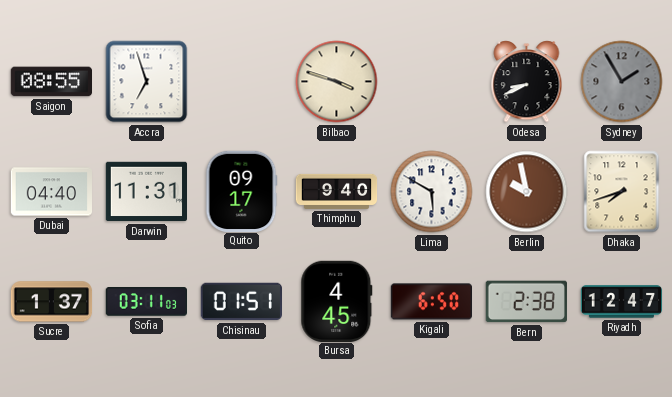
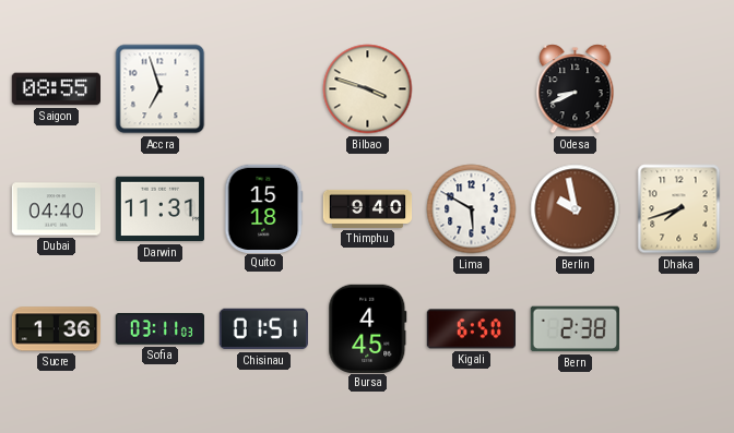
Sydney: 1:55 -> none (622, 82)
Quito: 09:17 -> 15:18 (264, 208)
Sucre: 1:37 -> 1:36 (57, 329)
Riyadh: 12:47 -> none (622, 302)
